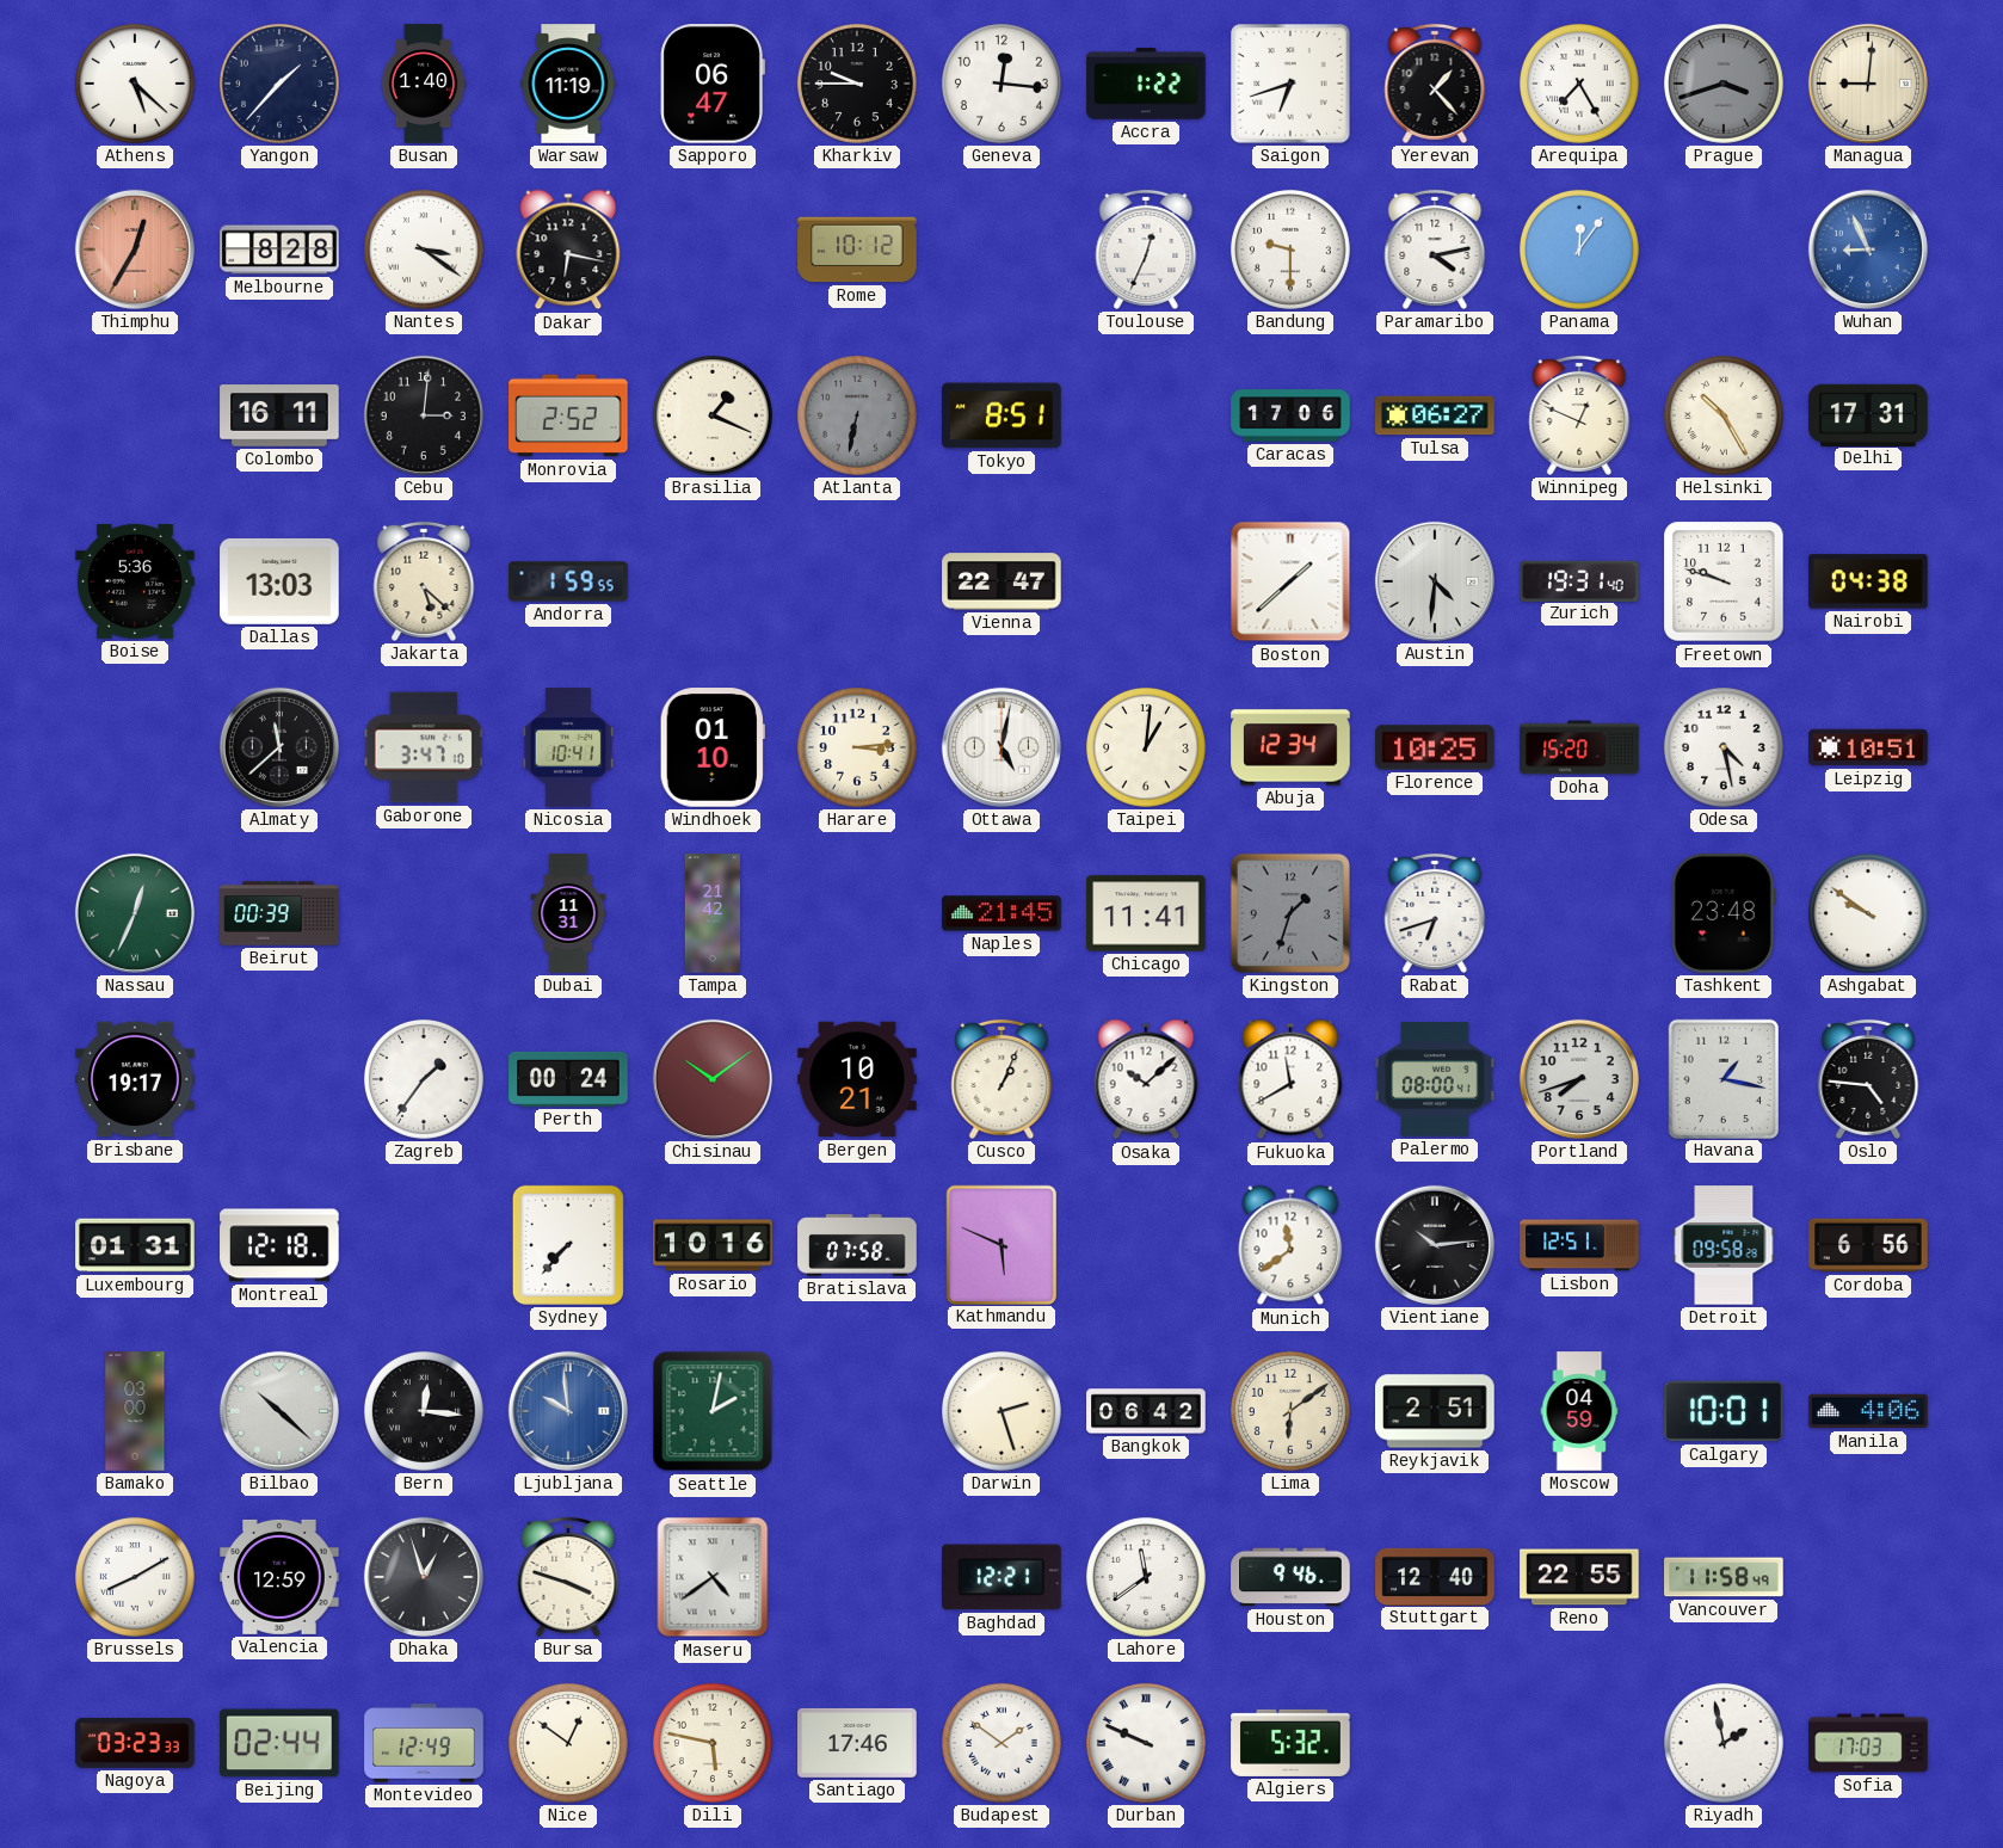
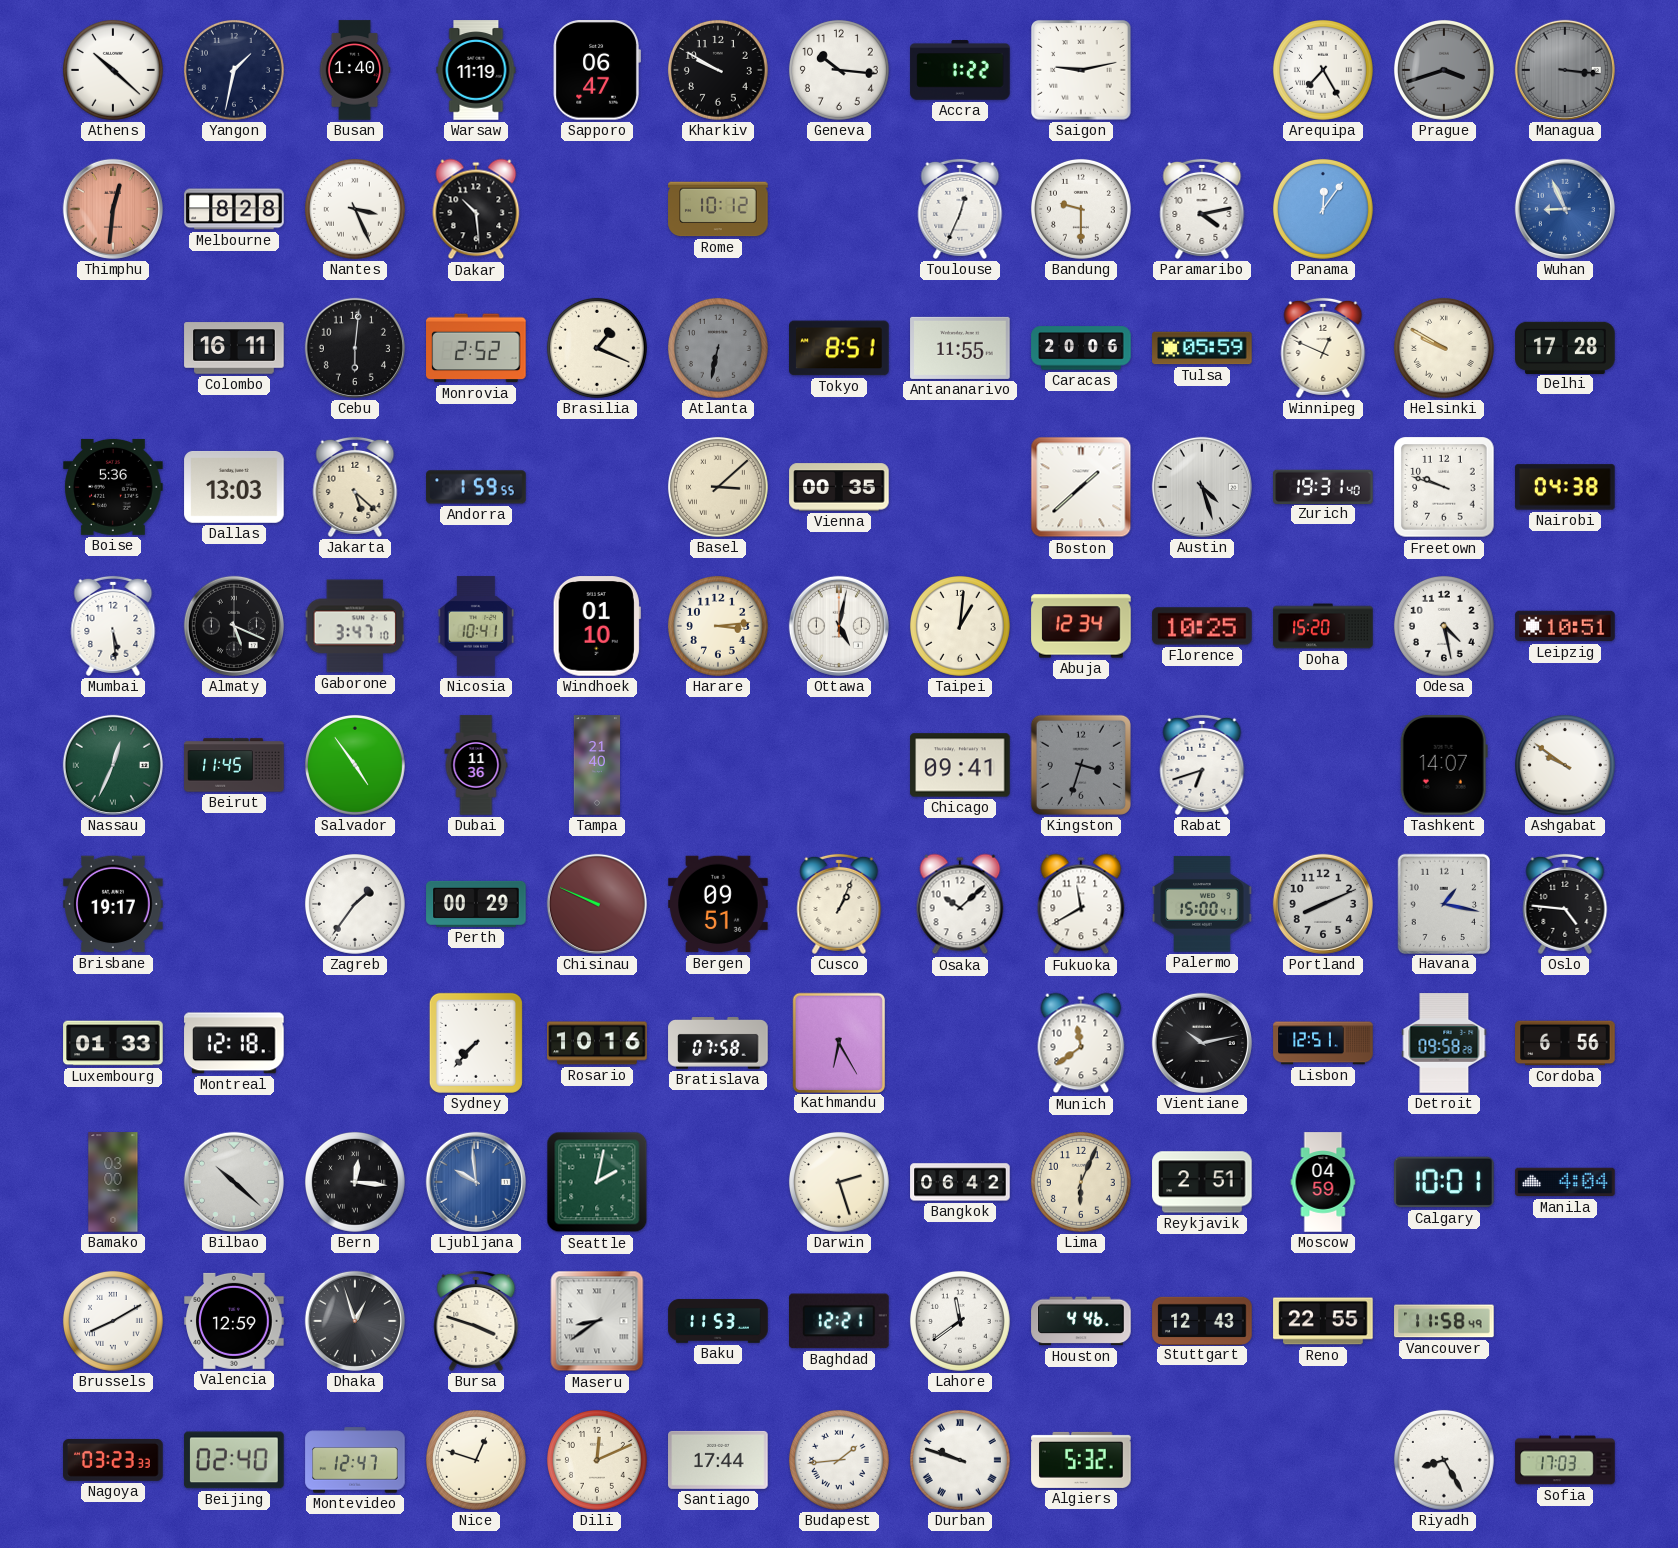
Athens: 5:22 -> 10:22 (113, 70)
Yangon: 1:37 -> 1:32 (234, 70)
Kharkiv: 9:45 -> 9:50 (718, 70)
Geneva: 12:16 -> 10:16 (839, 70)
Saigon: 6:42 -> 9:13 (1081, 70)
Yerevan: 1:23 -> none (1435, 84)
Managua: 9:01 -> 3:16 (1565, 70)
Managua dial: cream -> grey (1565, 70)
Thimphu: 12:35 -> 12:31 (113, 209)
Nantes: 3:21 -> 3:26 (355, 209)
Dakar: 6:17 -> 10:29 (476, 209)
Cebu: 3:01 -> 6:01 (355, 348)
Antananarivo: none -> 11:55 (960, 348)
Caracas: 17:06 -> 20:06 (1081, 348)
Tulsa: 06:27 -> 05:59 (1202, 348)
Helsinki: 10:25 -> 9:50 (1444, 348)
Delhi: 17:31 -> 17:28 (1565, 347)
Basel: none -> 3:08 (718, 487)
Vienna: 22:47 -> 00:35 (839, 487)
Austin: 4:31 -> 4:27 (1202, 487)
Mumbai: none -> 5:29 (113, 626)
Almaty: 11:38 -> 5:19 (234, 626)
Beirut: 00:39 -> 11:45 (234, 765)
Salvador: none -> 4:54 (355, 765)
Dubai: 11:31 -> 11:36 (476, 765)
Tampa: 21:42 -> 21:40 (596, 765)
Naples: 21:45 -> none (1001, 913)
Chicago: 11:41 -> 09:41 (960, 765)
Kingston: 1:33 -> 3:33 (1081, 765)
Tashkent: 23:48 -> 14:07 (1444, 765)
Perth: 00:24 -> 00:29 (476, 904)
Chisinau: 10:09 -> 9:49 (597, 904)
Bergen: 10:21 -> 09:51 (718, 904)
Palermo: 08:00 -> 15:00 (1202, 904)
Portland: 7:42 -> 8:11 (1323, 904)
Luxembourg: 01:31 -> 01:33 (113, 1043)
Kathmandu: 5:49 -> 6:25 (838, 1042)
Vientiane: 10:14 -> 10:13 (1202, 1043)
Lima: 6:09 -> 6:04 (1081, 1182)
Manila: 4:06 -> 4:04 (1565, 1182)
Maseru: 4:39 -> 8:39 (597, 1321)
Baku: none -> 11:53 (718, 1321)
Houston: 9:46 -> 4:46 (1081, 1321)
Stuttgart: 12:40 -> 12:43 (1202, 1320)
Beijing: 02:44 -> 02:40 (234, 1460)
Montevideo: 12:49 -> 12:47 (355, 1460)
Nice: 12:51 -> 12:48 (476, 1460)
Dili: 5:47 -> 12:11 (597, 1460)
Santiago: 17:46 -> 17:44 (718, 1460)
Budapest: 1:51 -> 1:44 (839, 1460)
Durban: 9:49 -> 9:48 (960, 1460)
Riyadh: 1:58 -> 8:25 (1444, 1460)
